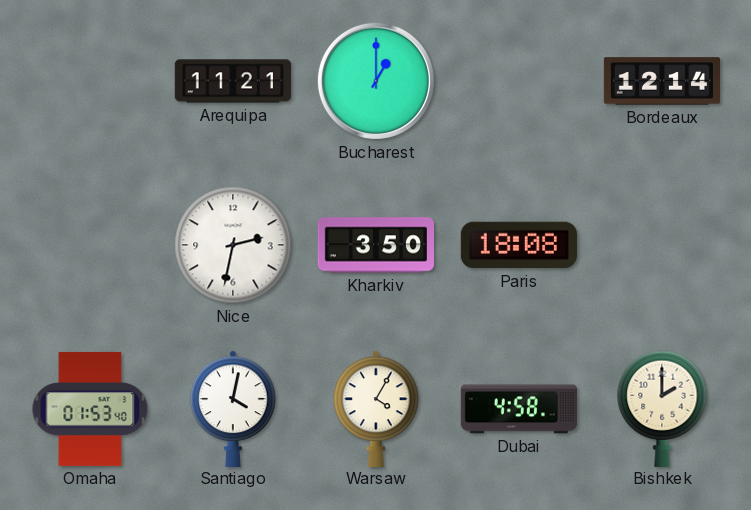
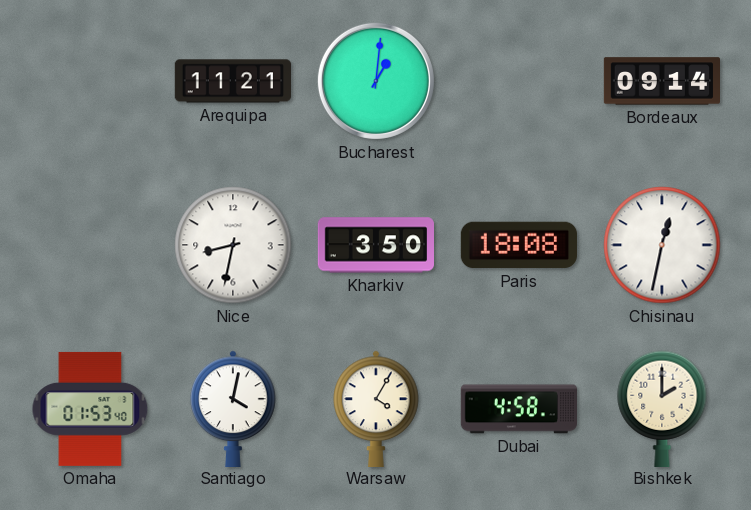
Bucharest: 1:00 -> 1:01 (376, 81)
Bordeaux: 12:14 -> 09:14 (661, 81)
Nice: 2:32 -> 8:32 (233, 245)
Chisinau: none -> 12:32 (662, 245)
